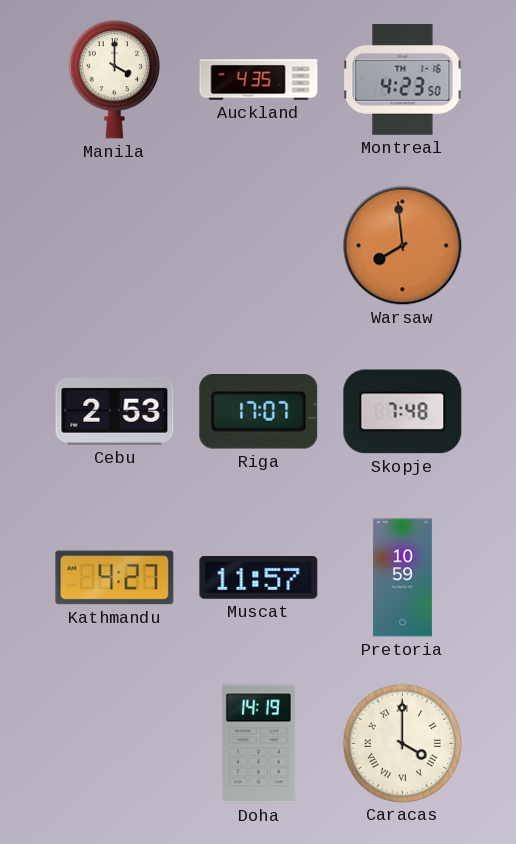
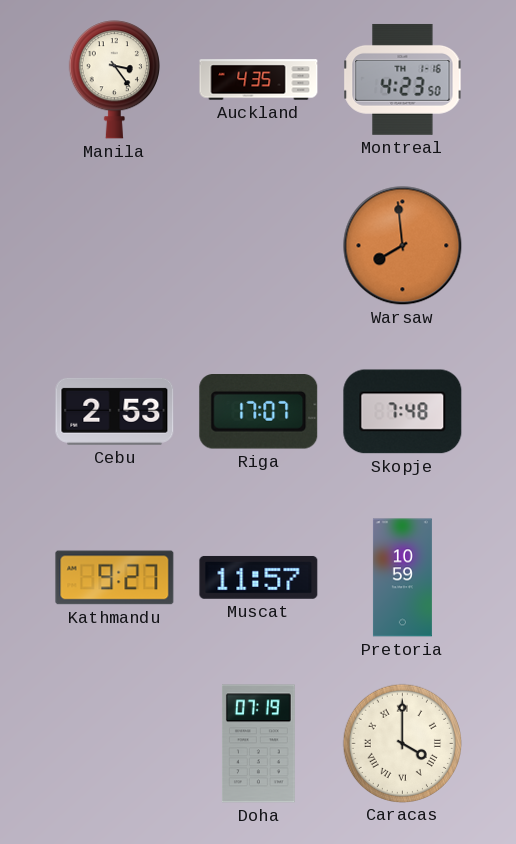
Manila: 4:00 -> 3:24 (114, 80)
Kathmandu: 4:27 -> 9:27 (115, 578)
Doha: 14:19 -> 07:19 (258, 744)
